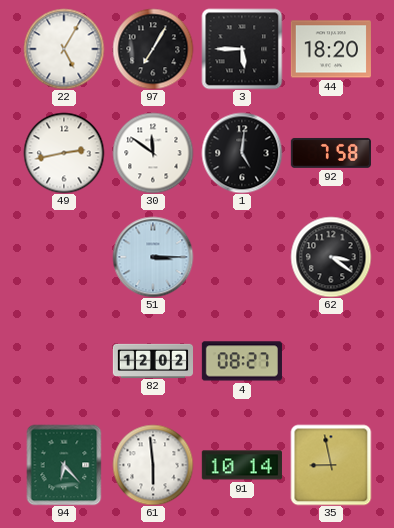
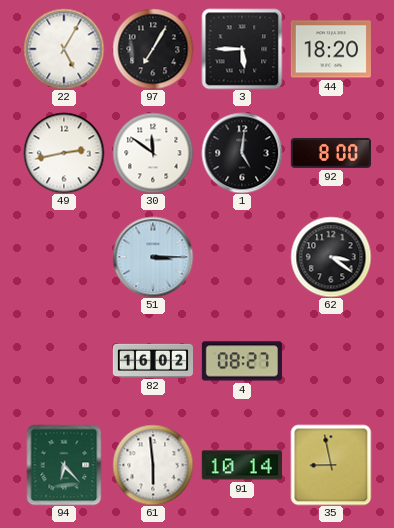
92: 7:58 -> 8:00 (331, 153)
82: 12:02 -> 16:02 (152, 360)
